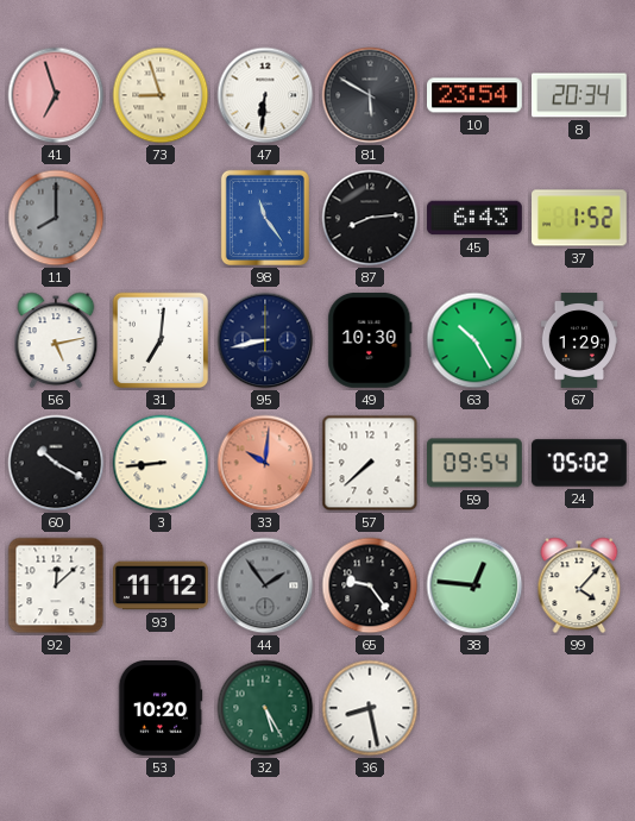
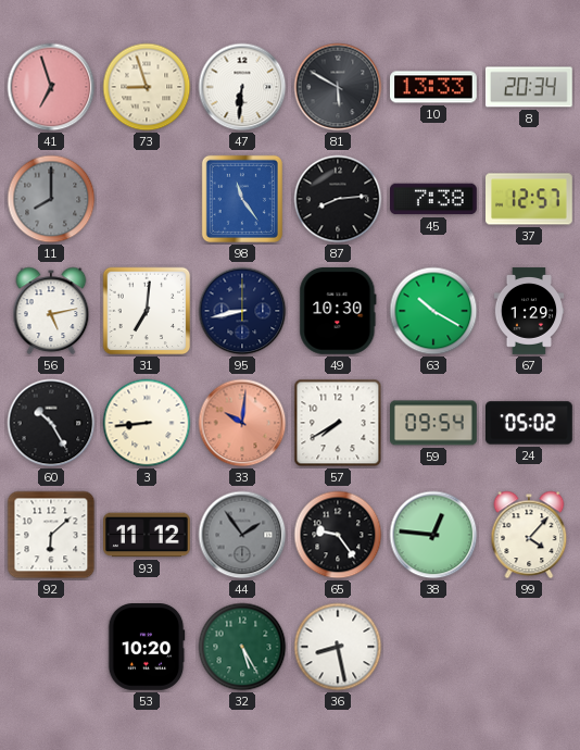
10: 23:54 -> 13:33 (434, 87)
45: 6:43 -> 7:38 (434, 199)
37: 1:52 -> 12:57 (530, 199)
63: 10:25 -> 10:20 (433, 311)
60: 10:20 -> 10:25 (51, 423)
57: 7:38 -> 7:40 (338, 423)
92: 12:08 -> 6:08 (51, 535)
